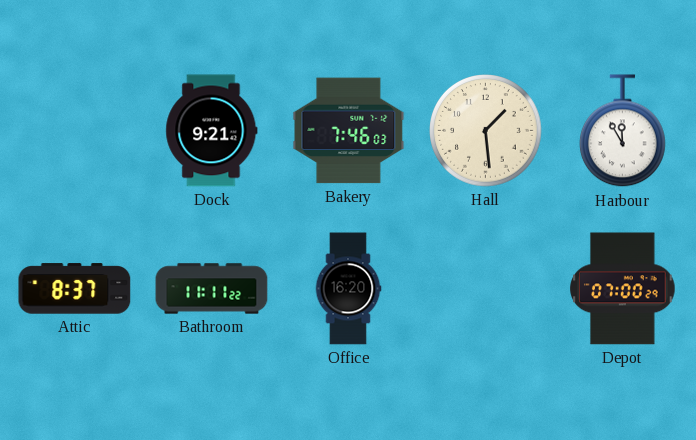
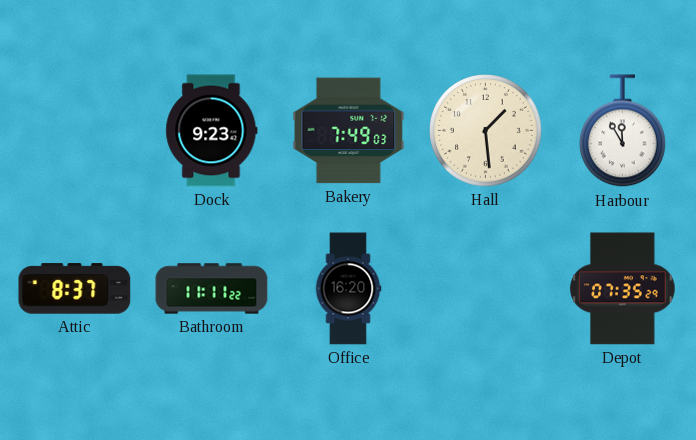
Dock: 9:21 -> 9:23 (212, 131)
Bakery: 7:46 -> 7:49 (349, 131)
Depot: 07:00 -> 07:35 (623, 289)
